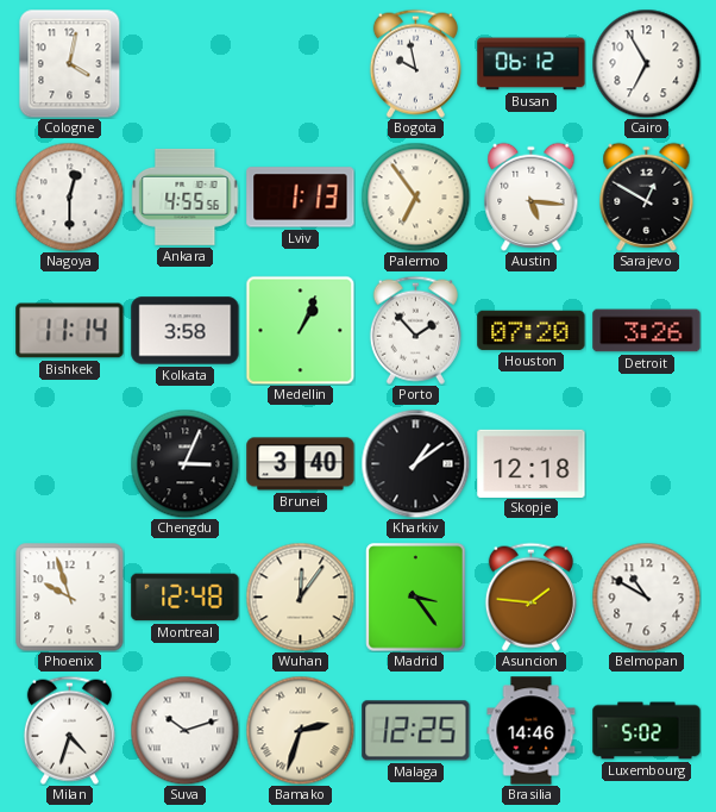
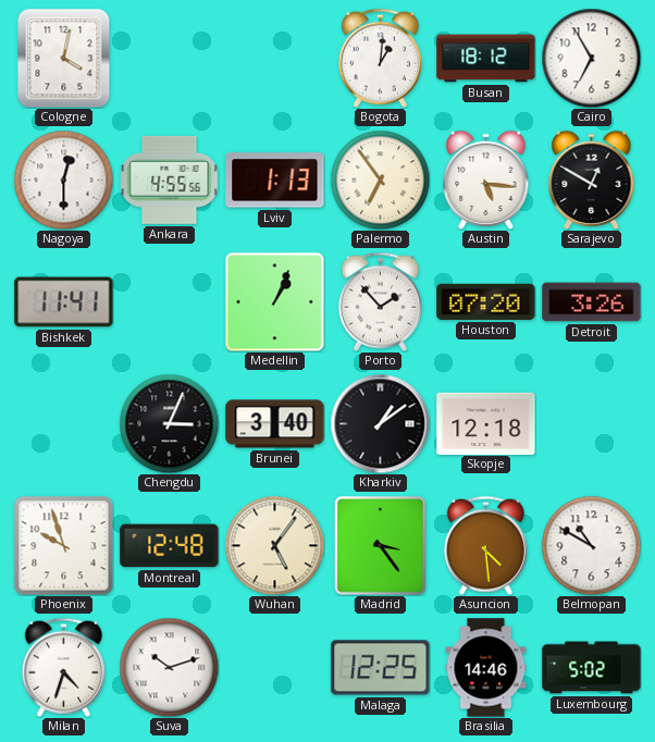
Bogota: 9:58 -> 1:01 (380, 58)
Busan: 06:12 -> 18:12 (486, 59)
Bishkek: 11:14 -> 11:41 (64, 302)
Kolkata: 3:58 -> none (186, 331)
Wuhan: 12:06 -> 5:06 (274, 545)
Asuncion: 1:46 -> 4:29 (485, 545)
Bamako: 2:33 -> none (300, 730)
